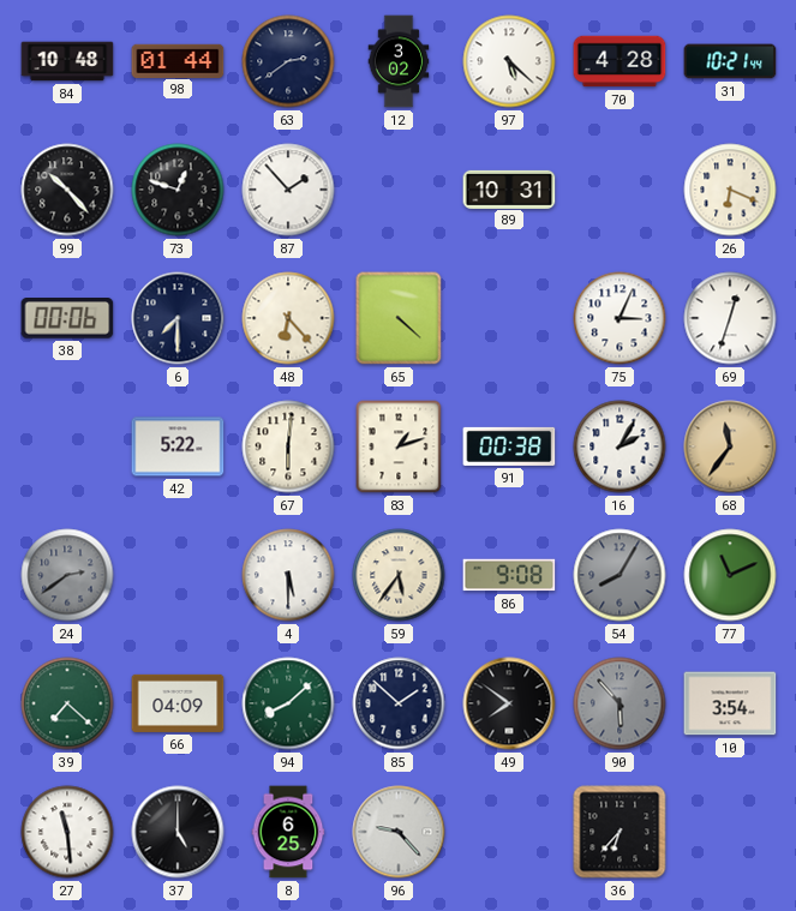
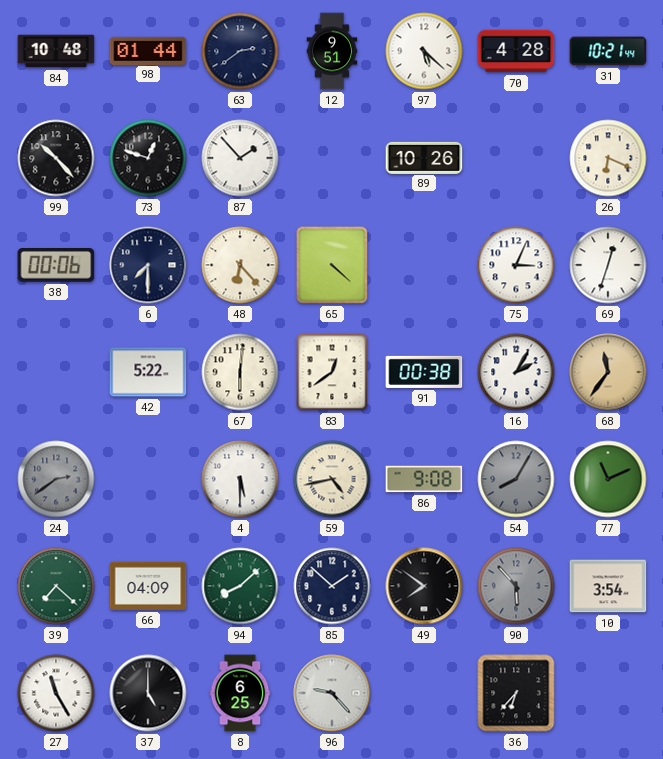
12: 3:02 -> 9:51 (332, 51)
89: 10:31 -> 10:26 (424, 157)
83: 1:12 -> 12:39 (332, 372)
59: 5:36 -> 4:43 (332, 479)
27: 11:29 -> 11:25 (56, 693)
